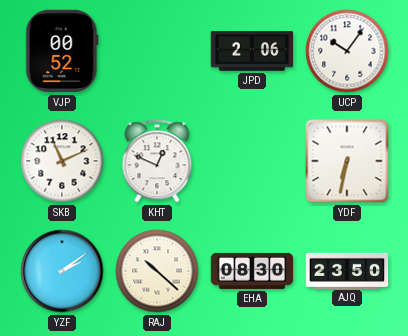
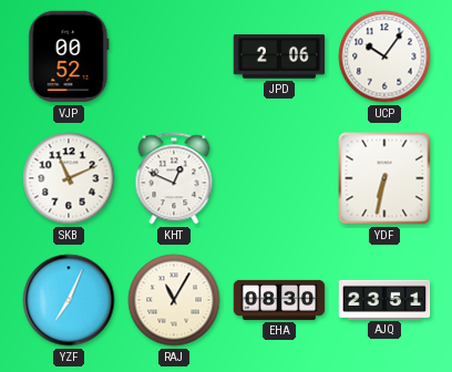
YZF: 2:09 -> 7:04 (69, 300)
RAJ: 10:22 -> 11:05 (174, 300)
AJQ: 23:50 -> 23:51 (384, 299)
